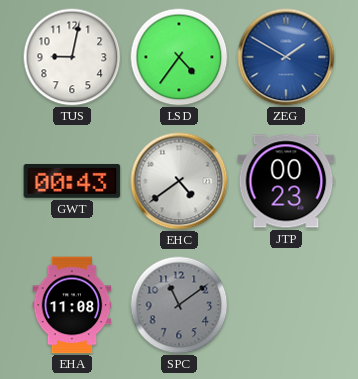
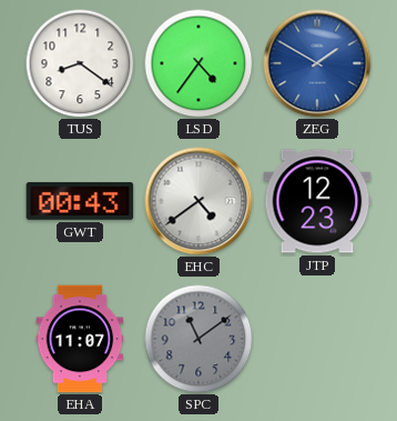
TUS: 9:02 -> 8:21 (80, 63)
JTP: 00:23 -> 12:23 (317, 201)
EHA: 11:08 -> 11:07 (80, 339)
